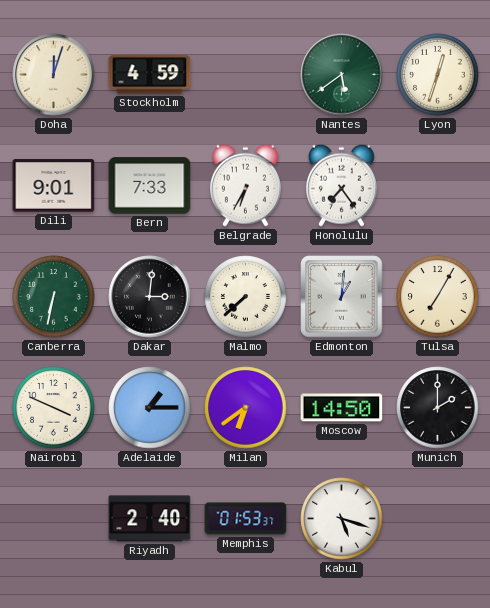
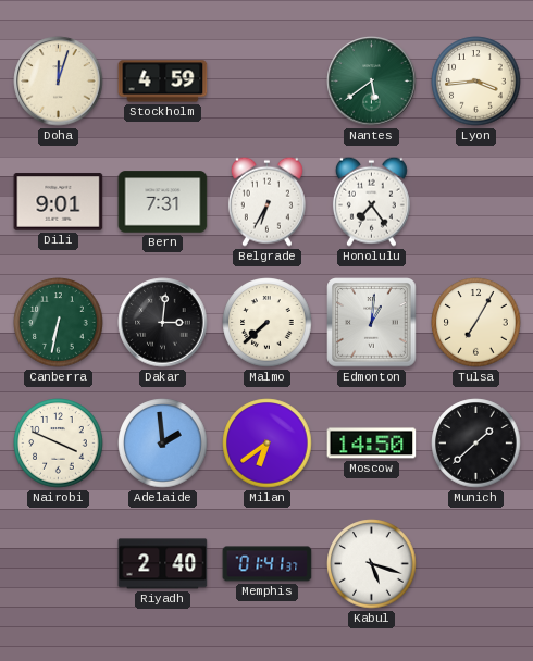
Lyon: 12:33 -> 3:44 (476, 82)
Bern: 7:33 -> 7:31 (163, 202)
Adelaide: 1:15 -> 1:59 (163, 444)
Munich: 2:00 -> 1:38 (476, 444)
Memphis: 01:53 -> 01:41 (268, 564)
